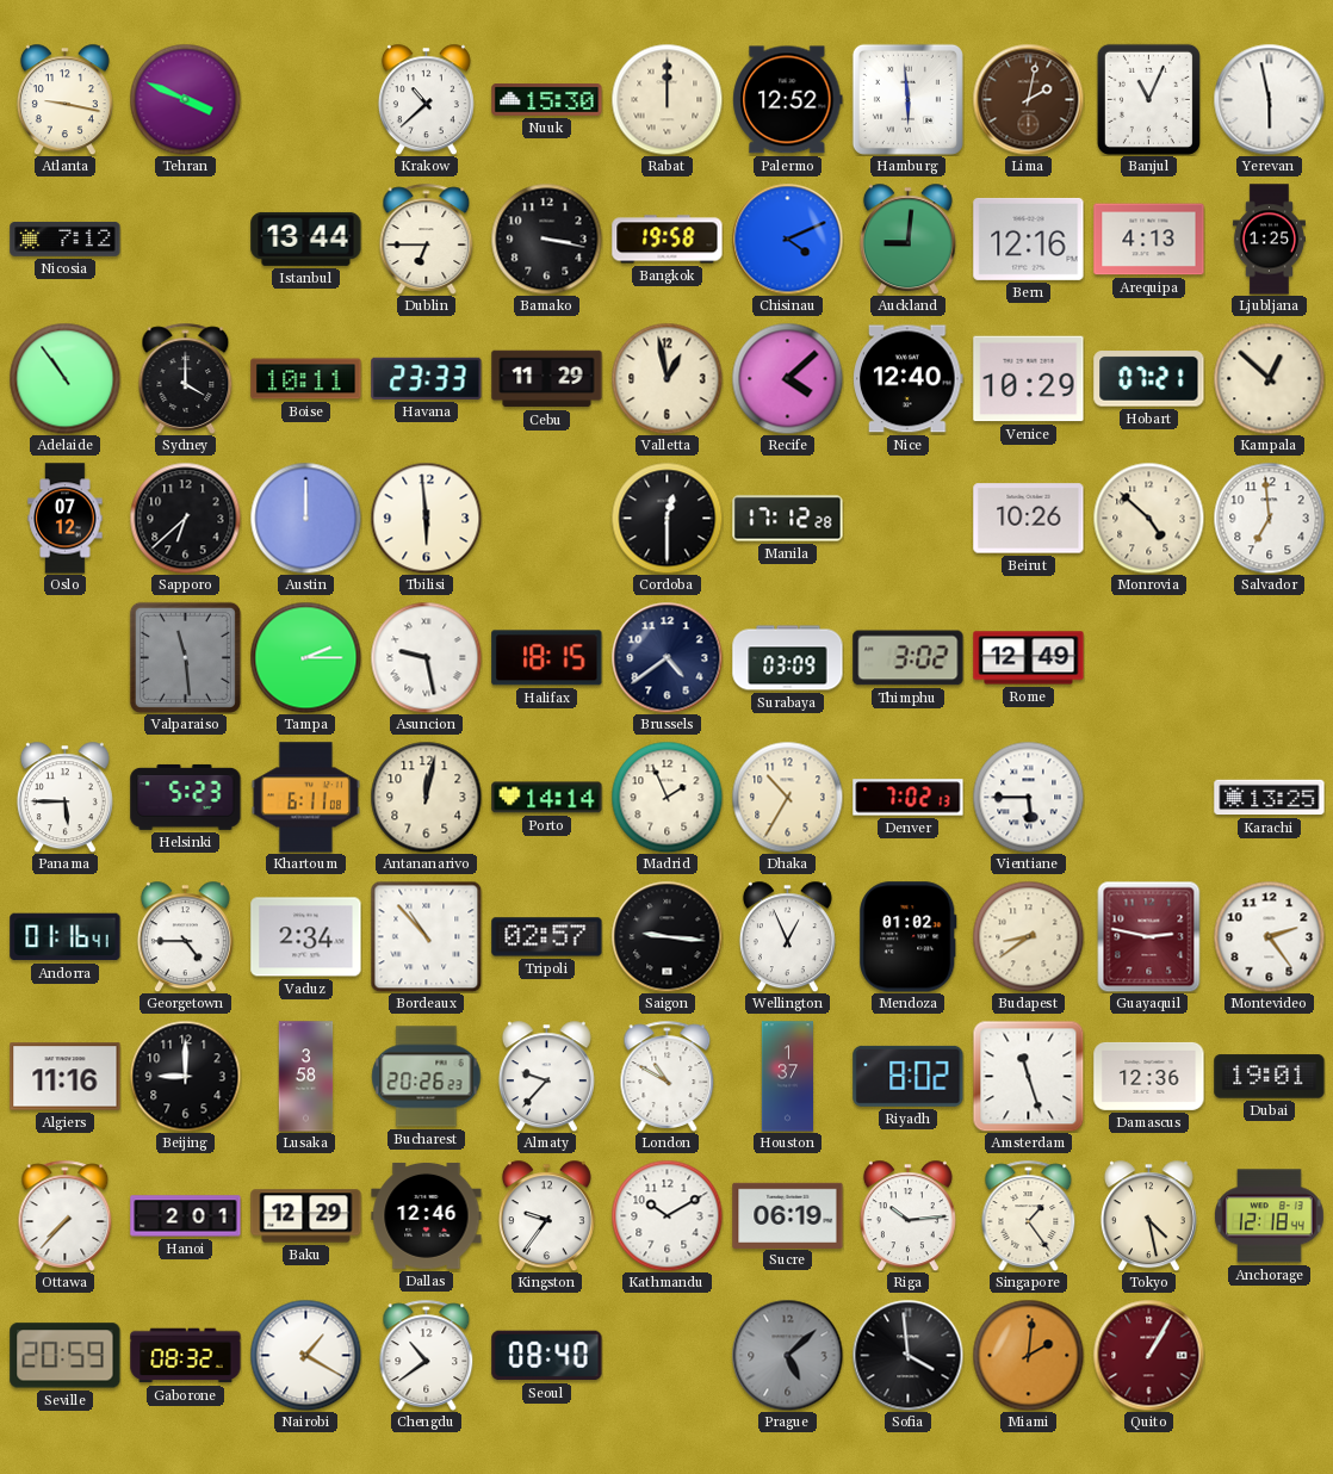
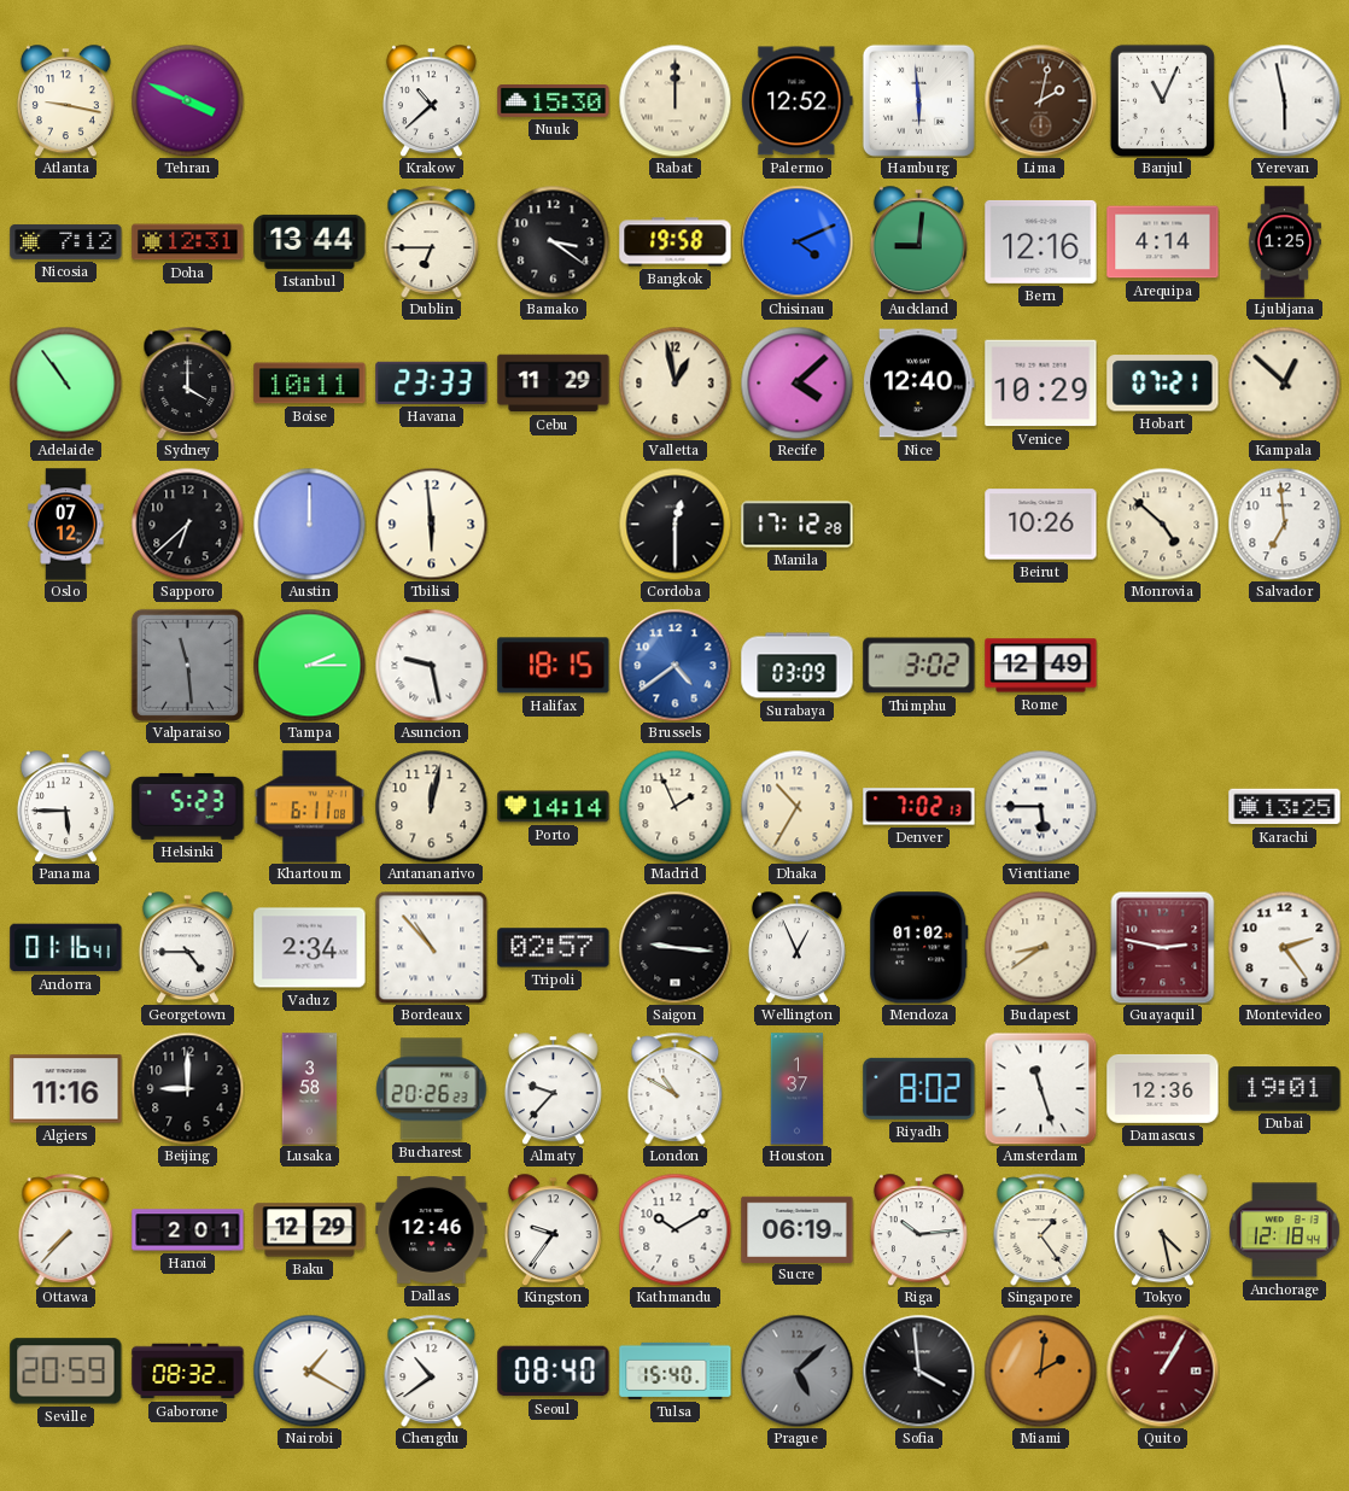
Doha: none -> 12:31 (188, 242)
Bamako: 3:17 -> 3:21 (553, 241)
Arequipa: 4:13 -> 4:14 (1163, 242)
Brussels dial: navy -> blue (674, 665)
Tulsa: none -> 15:40 (676, 1370)
